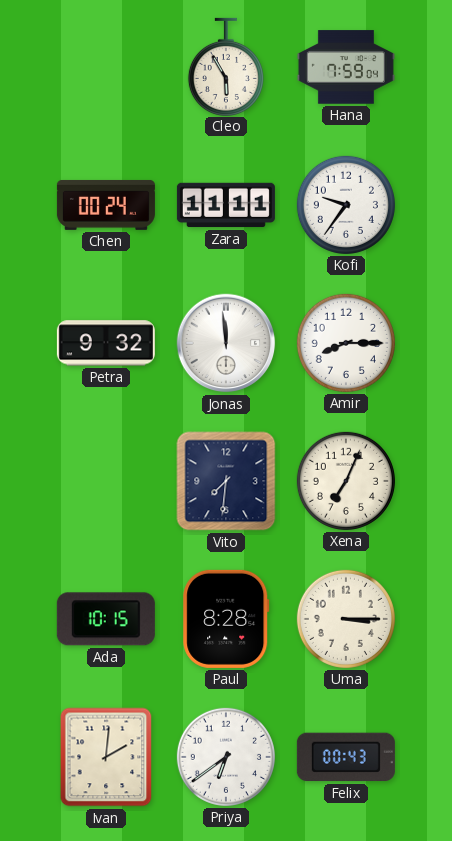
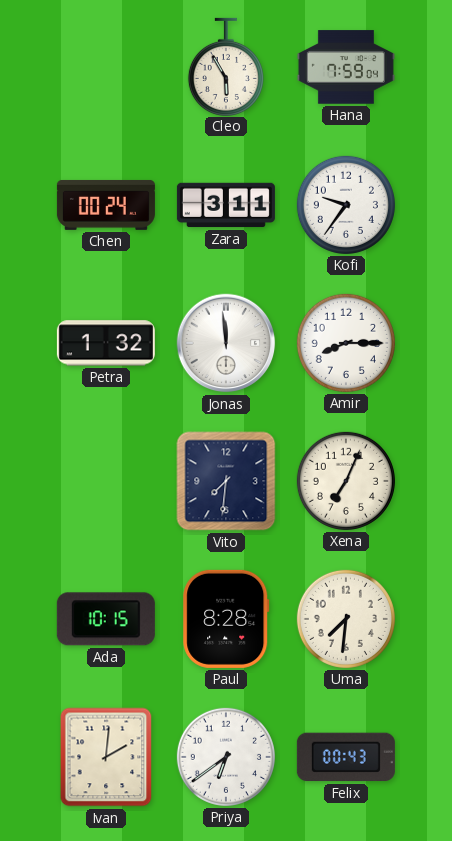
Zara: 11:11 -> 3:11 (226, 205)
Petra: 9:32 -> 1:32 (106, 343)
Uma: 3:15 -> 7:31 (346, 619)
